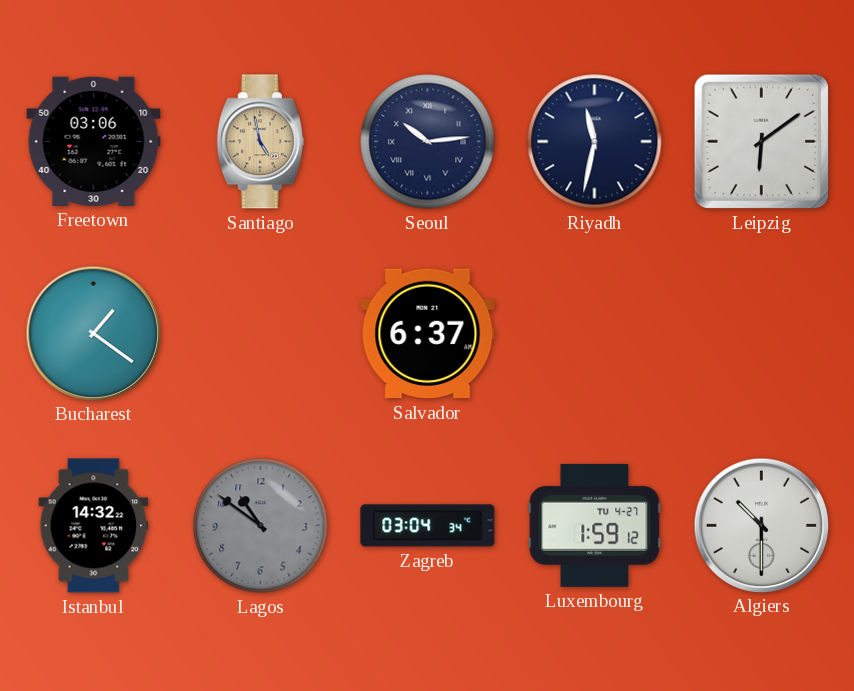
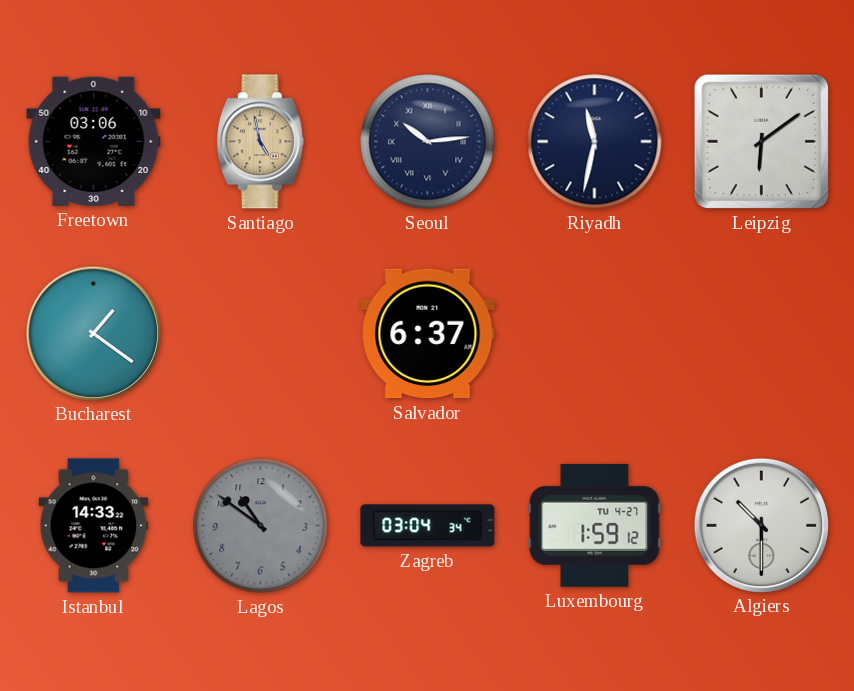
Istanbul: 14:32 -> 14:33 (94, 526)
